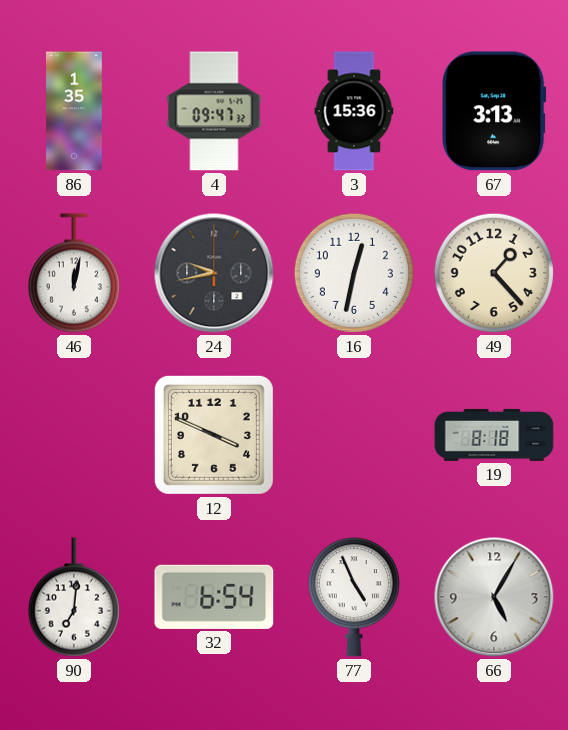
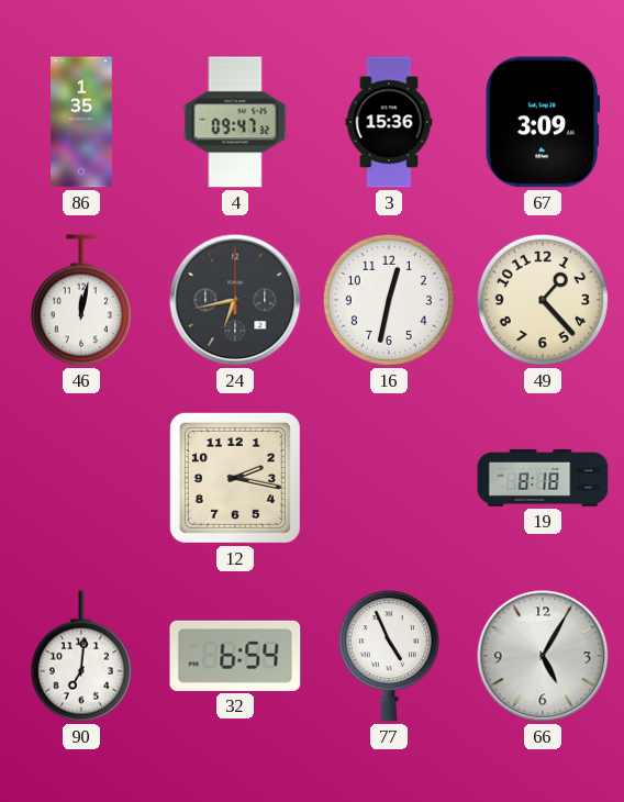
67: 3:13 -> 3:09 (543, 122)
24: 9:43 -> 6:43 (235, 300)
12: 3:49 -> 2:17 (235, 478)
